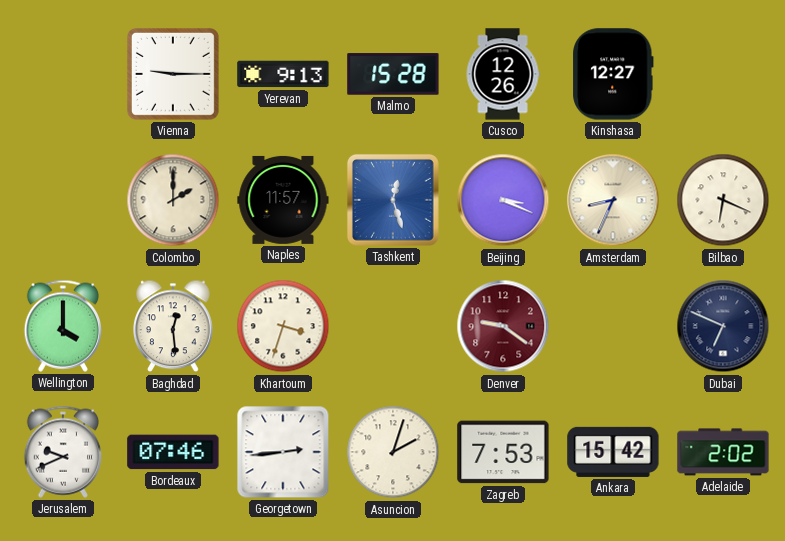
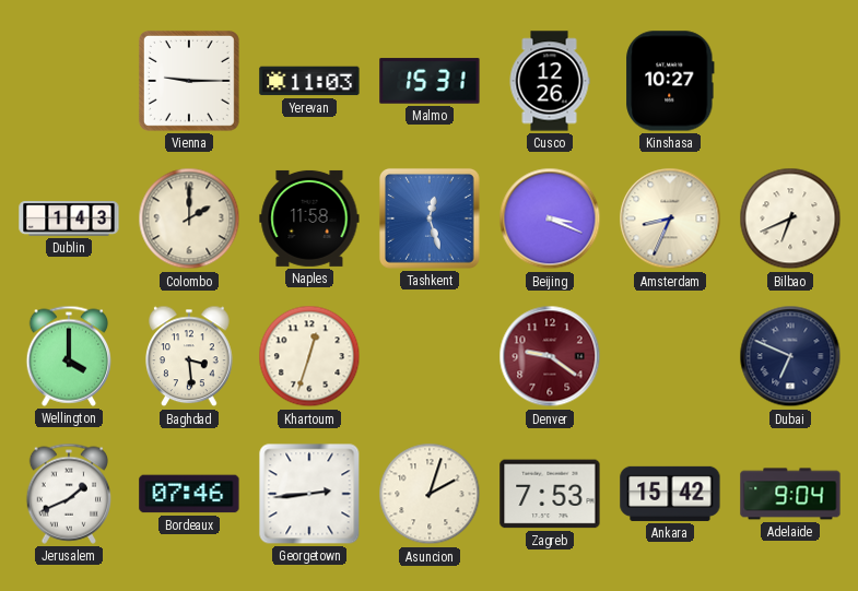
Yerevan: 9:13 -> 11:03 (309, 81)
Malmo: 15:28 -> 15:31 (430, 81)
Kinshasa: 12:27 -> 10:27 (670, 81)
Dublin: none -> 1:43 (69, 218)
Naples: 11:57 -> 11:58 (309, 218)
Bilbao: 6:19 -> 6:41 (790, 218)
Baghdad: 12:29 -> 3:29 (190, 356)
Khartoum: 3:33 -> 12:33 (309, 356)
Jerusalem: 9:41 -> 1:41 (68, 494)
Adelaide: 2:02 -> 9:04 (790, 494)
